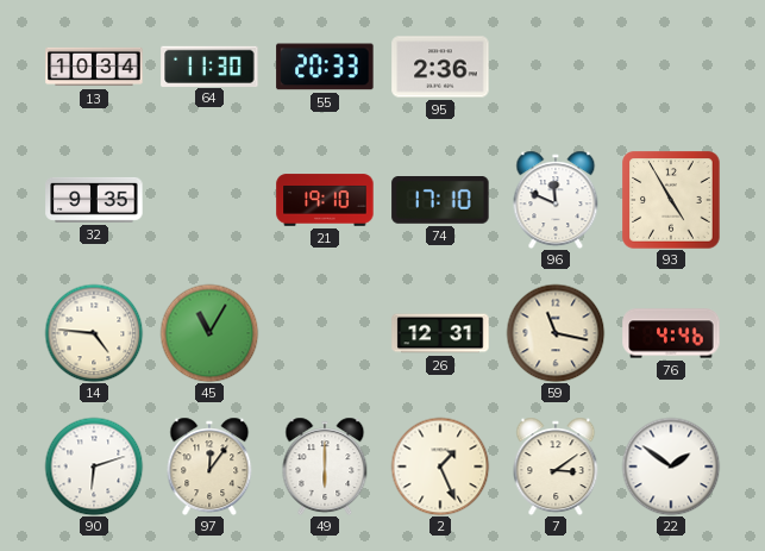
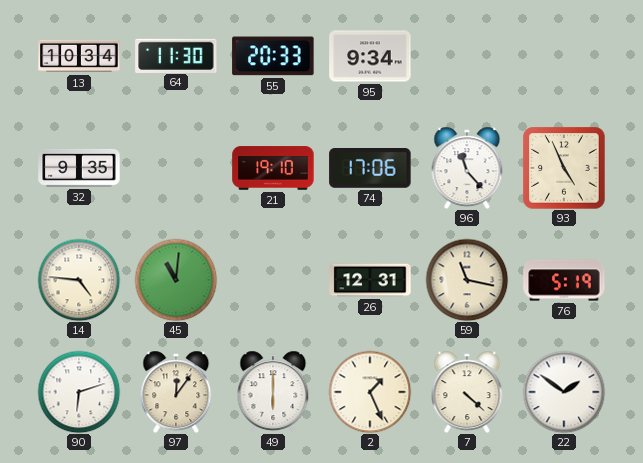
95: 2:36 -> 9:34 (370, 56)
74: 17:10 -> 17:06 (370, 169)
96: 11:49 -> 11:23 (467, 168)
93: 4:55 -> 4:56 (564, 168)
45: 11:05 -> 11:01 (176, 280)
76: 4:46 -> 5:19 (564, 280)
7: 3:09 -> 4:22 (467, 392)
